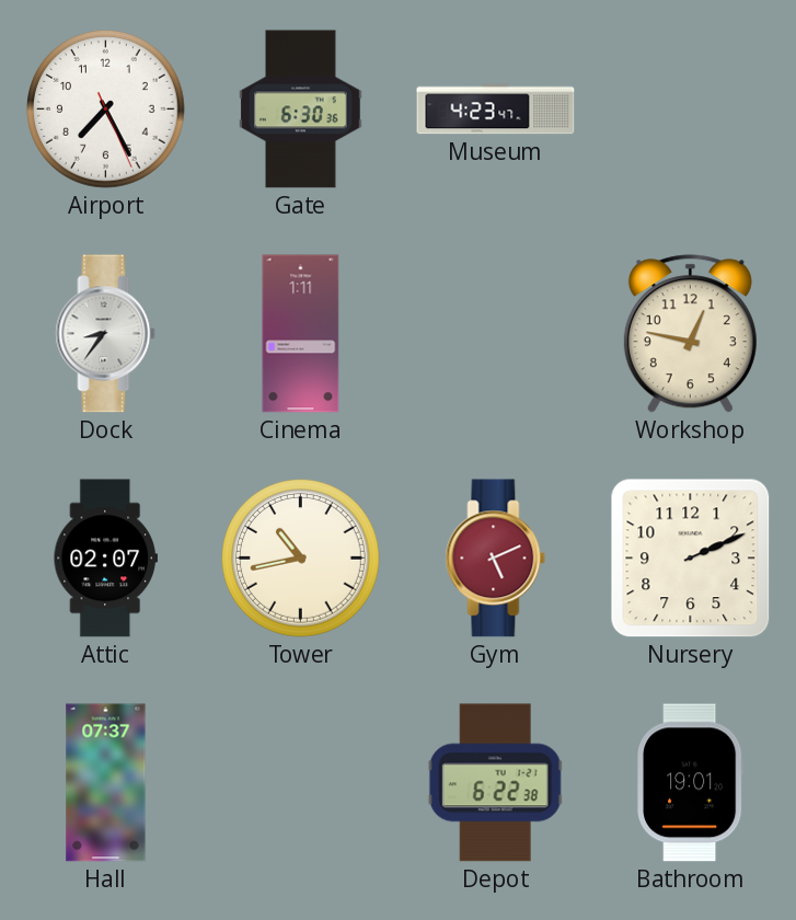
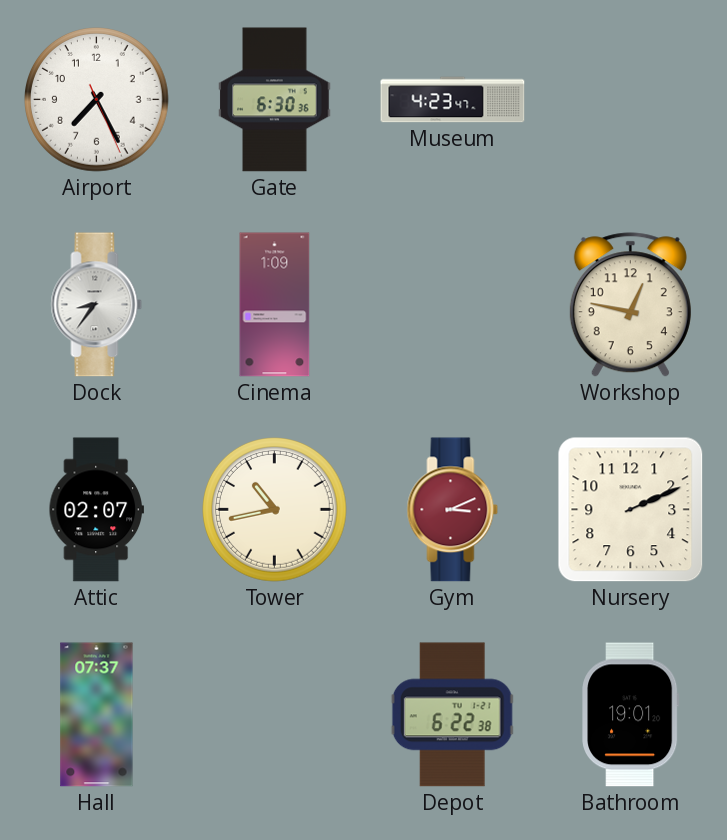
Cinema: 1:11 -> 1:09 (275, 305)
Gym: 5:11 -> 3:11 (453, 510)
